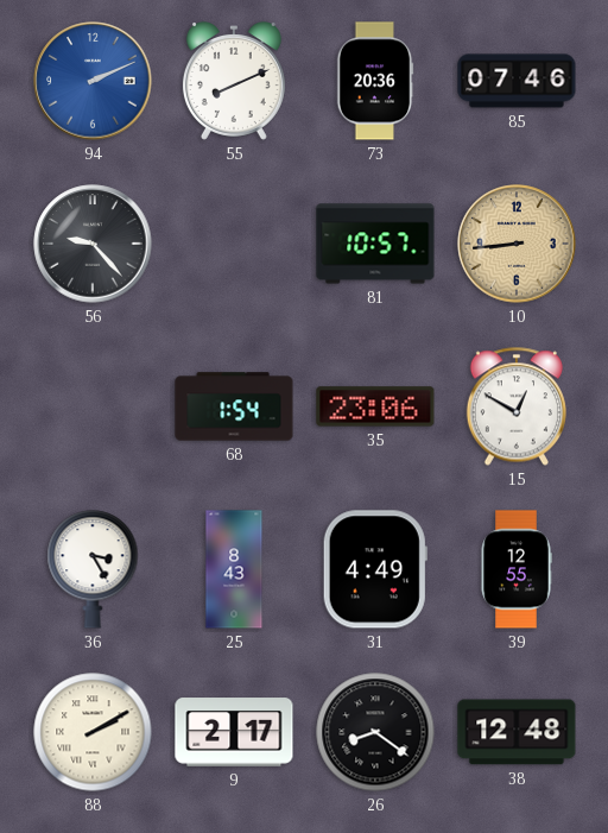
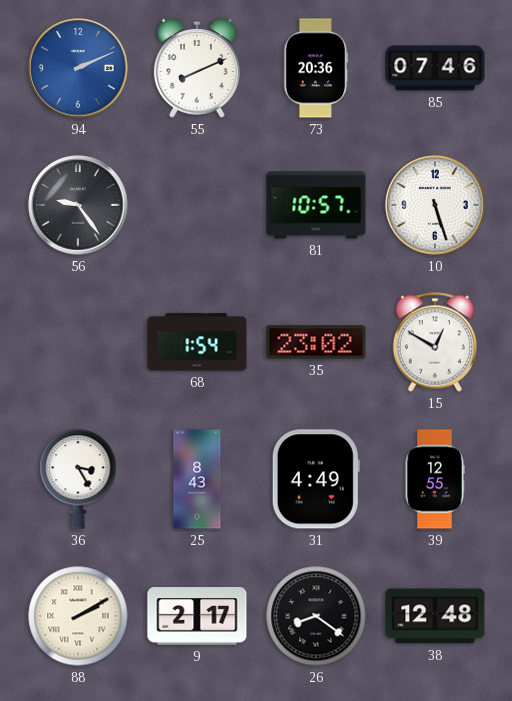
56: 9:23 -> 9:24 (78, 205)
10: 8:44 -> 5:27 (435, 205)
10 dial: champagne -> white (435, 205)
35: 23:06 -> 23:02 (316, 342)
